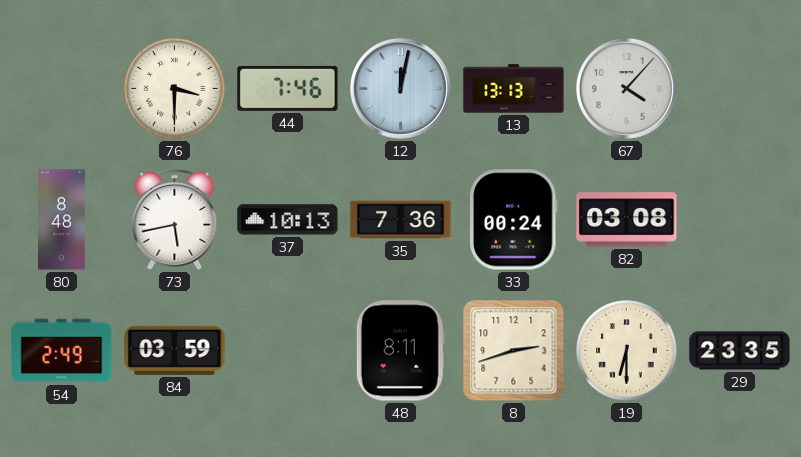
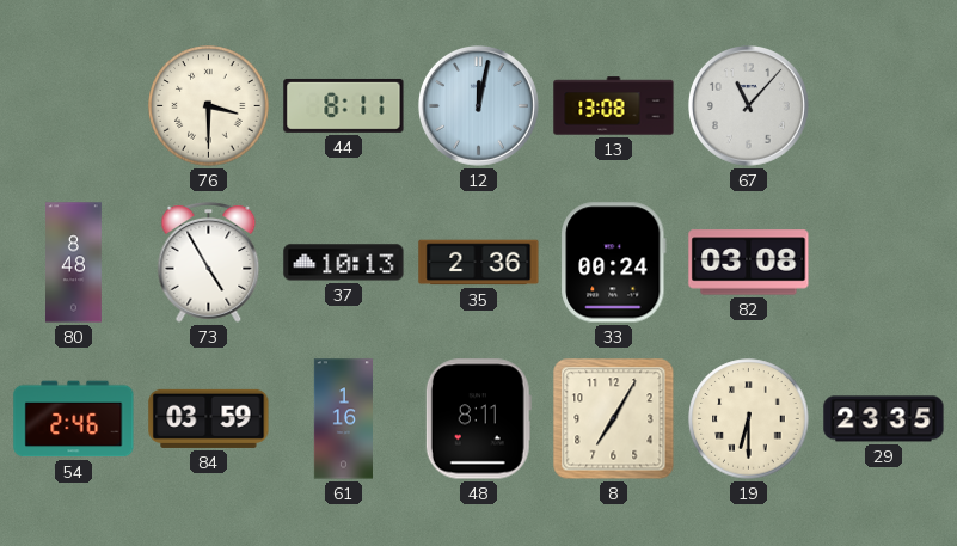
44: 7:46 -> 8:11 (344, 105)
13: 13:13 -> 13:08 (614, 106)
67: 4:07 -> 11:07 (749, 106)
73: 5:43 -> 4:55 (209, 262)
35: 7:36 -> 2:36 (479, 263)
54: 2:49 -> 2:46 (74, 419)
61: none -> 1:16 (343, 419)
8: 2:42 -> 7:05 (614, 419)
